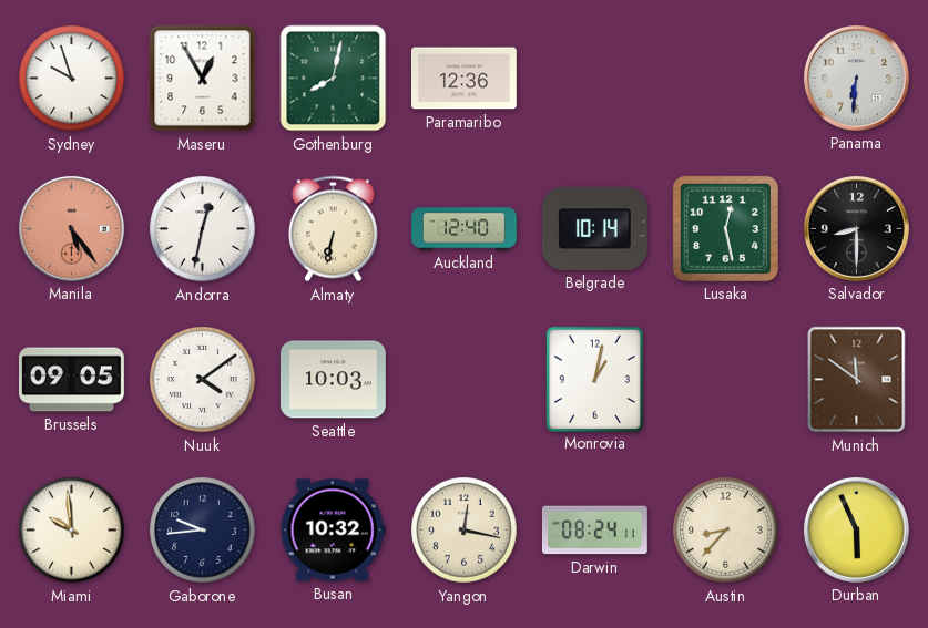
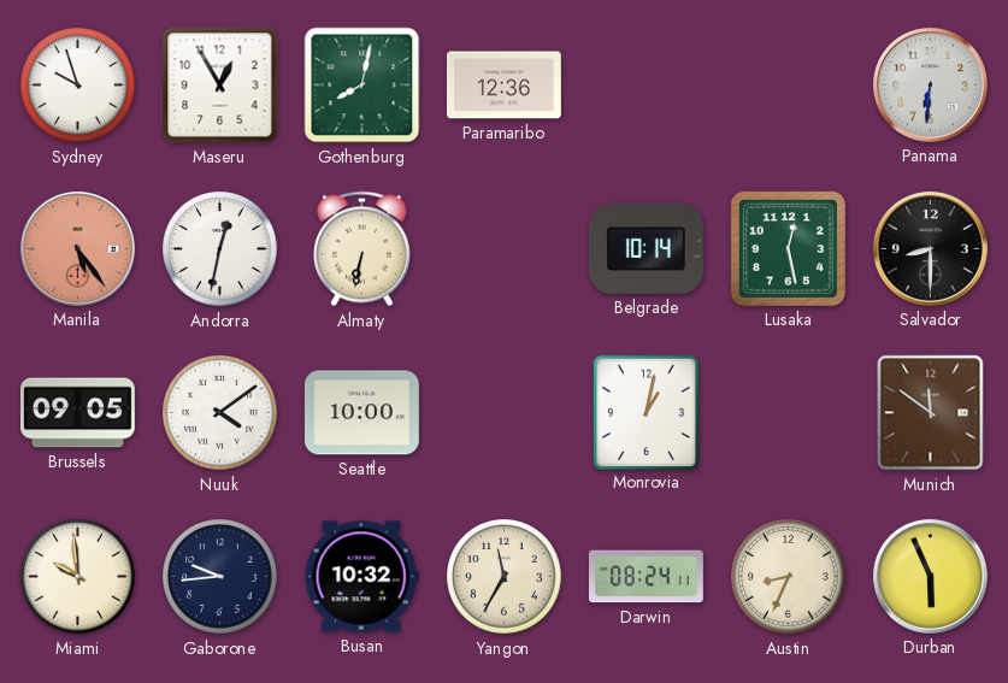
Auckland: 12:40 -> none (465, 229)
Seattle: 10:03 -> 10:00 (361, 413)
Yangon: 12:17 -> 11:35 (505, 577)
Austin: 8:37 -> 8:34 (789, 577)
